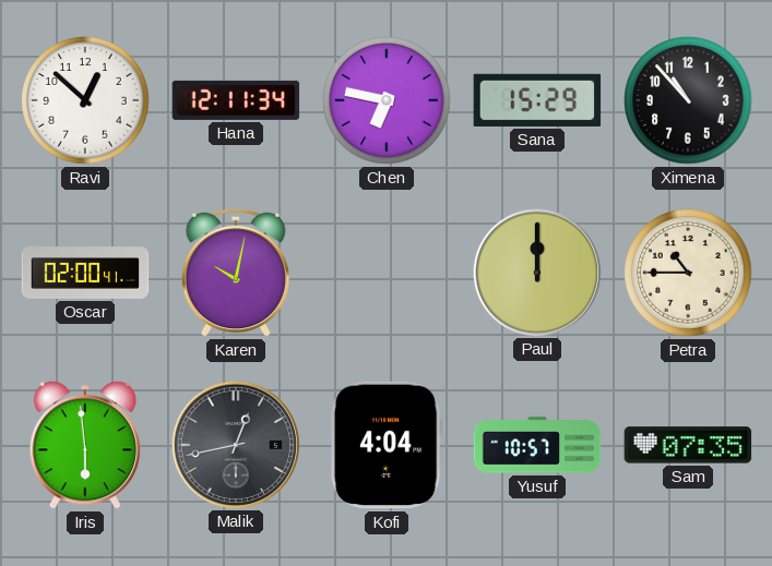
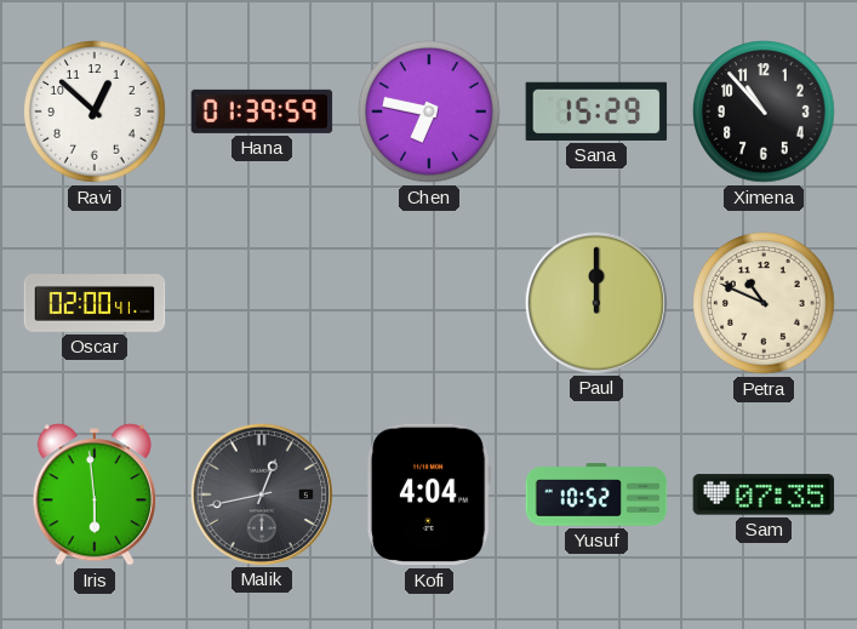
Hana: 12:11 -> 01:39 (262, 111)
Karen: 10:02 -> none (236, 273)
Petra: 10:45 -> 10:49 (764, 303)
Yusuf: 10:57 -> 10:52 (596, 494)
